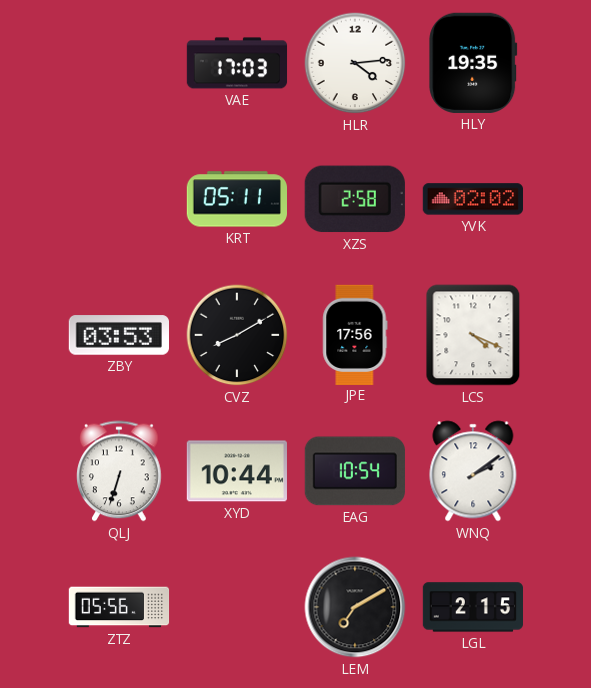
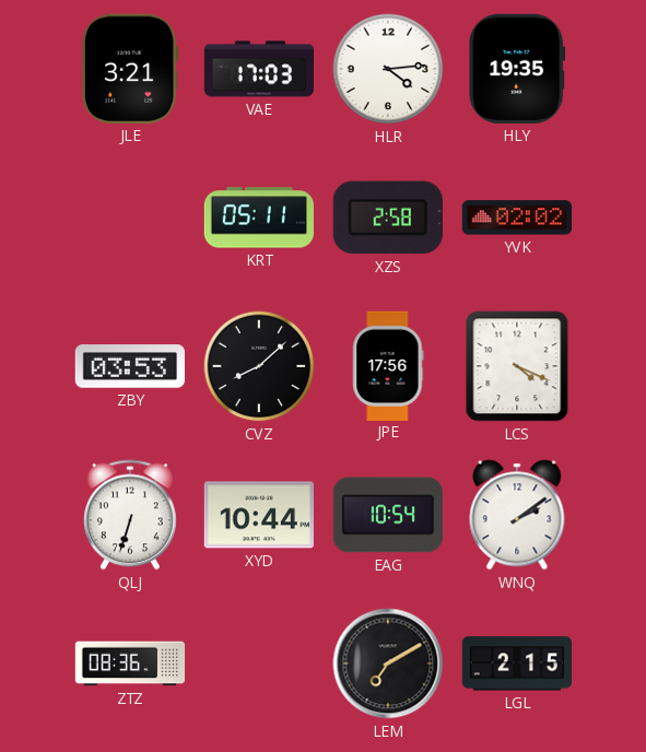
JLE: none -> 3:21 (130, 69)
CVZ: 8:10 -> 8:08 (259, 366)
ZTZ: 05:56 -> 08:36 (130, 663)
